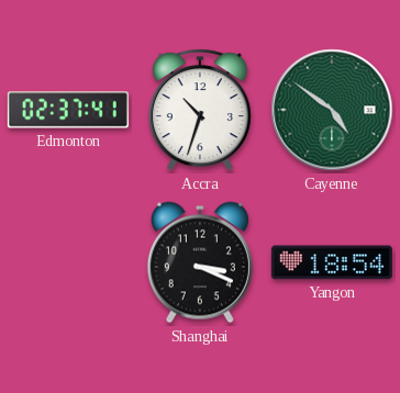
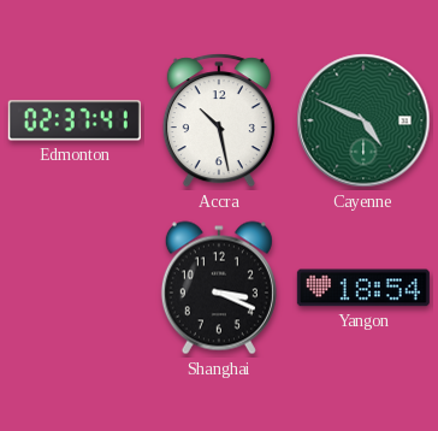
Accra: 10:33 -> 10:28 (219, 120)
Cayenne: 4:51 -> 4:49 (363, 120)
